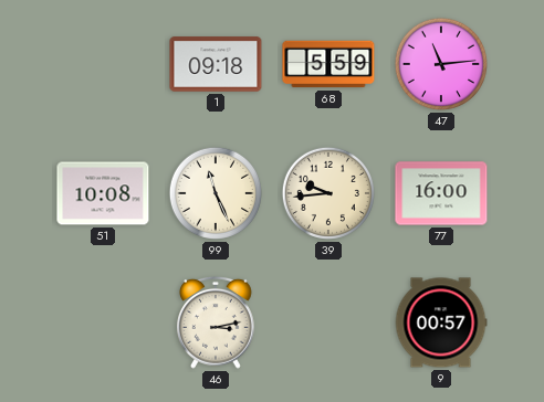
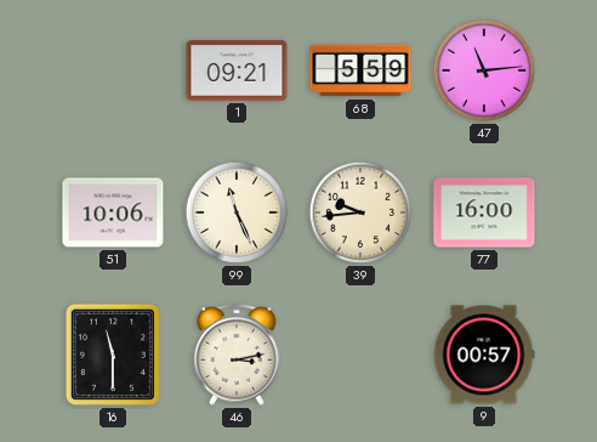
1: 09:18 -> 09:21 (237, 70)
51: 10:08 -> 10:06 (113, 212)
16: none -> 11:30 (113, 355)
